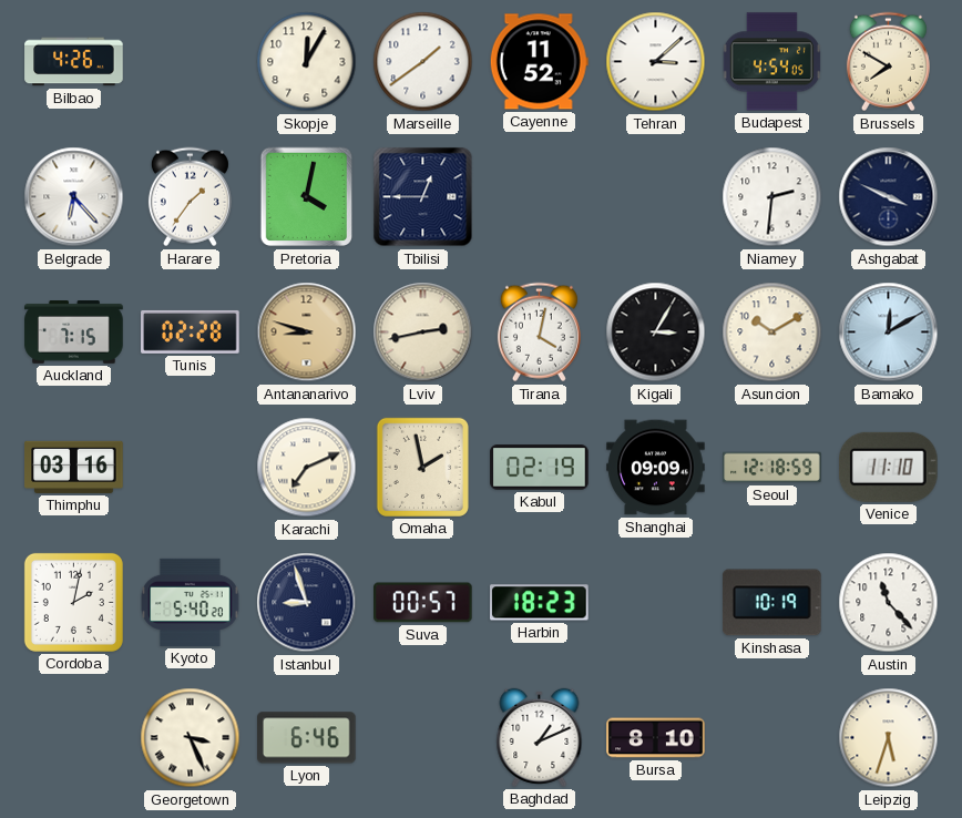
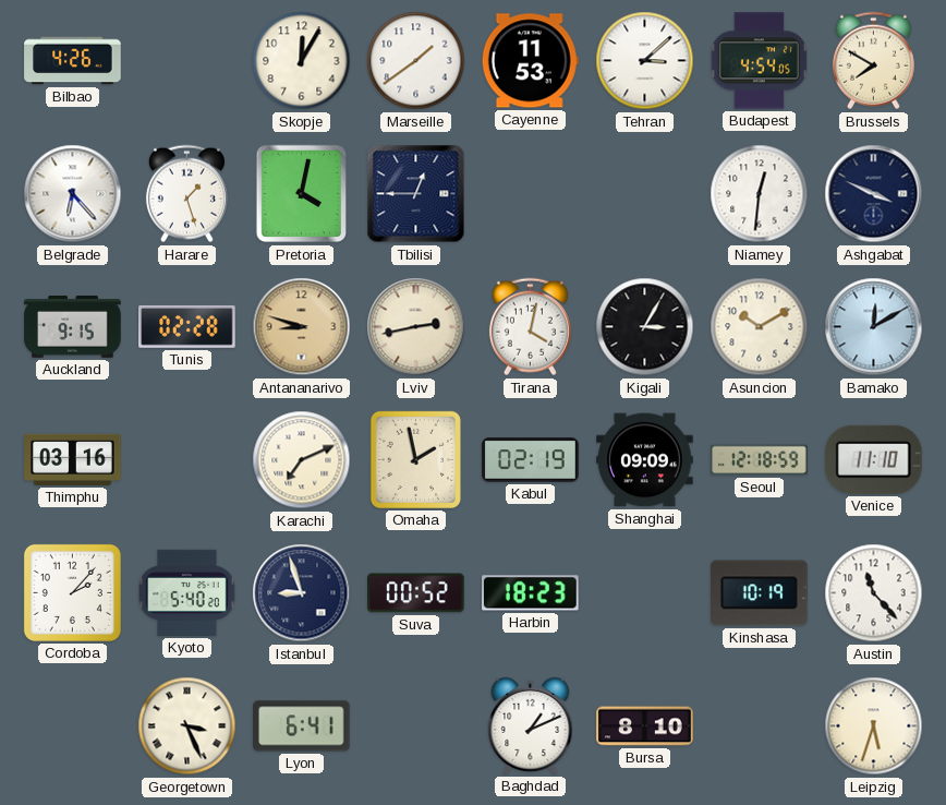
Cayenne: 11:52 -> 11:53 (530, 61)
Harare: 1:36 -> 1:27 (186, 194)
Niamey: 2:31 -> 12:31 (760, 194)
Auckland: 7:15 -> 9:15 (73, 327)
Cordoba: 2:02 -> 2:07 (72, 592)
Suva: 00:57 -> 00:52 (416, 593)
Lyon: 6:46 -> 6:41 (302, 726)
